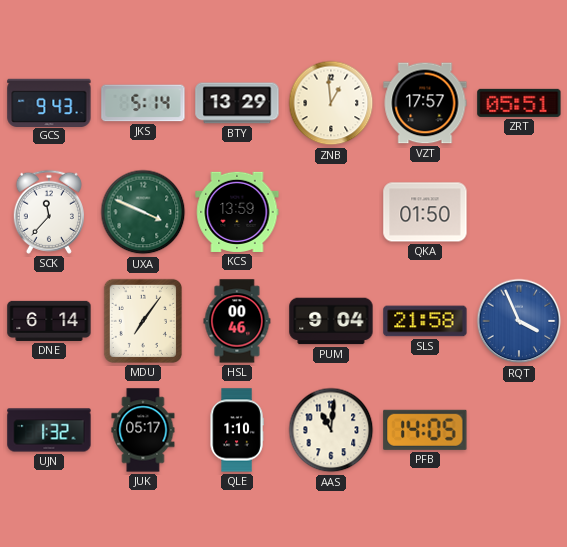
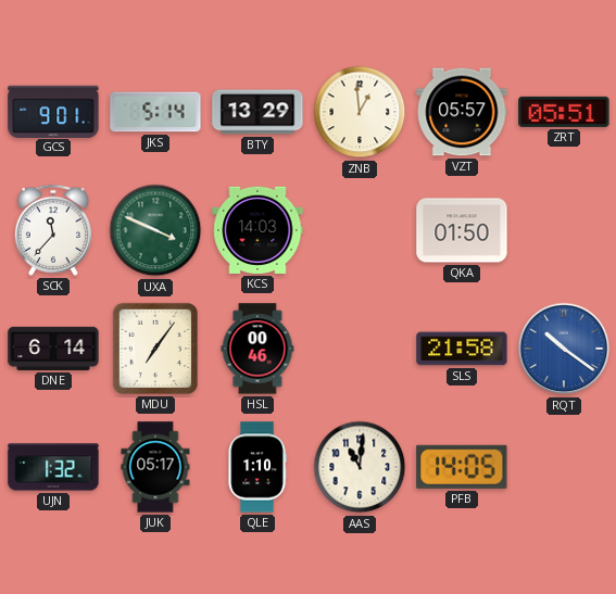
GCS: 9:43 -> 9:01 (53, 111)
VZT: 17:57 -> 05:57 (462, 112)
KCS: 13:59 -> 14:03 (257, 230)
PUM: 9:04 -> none (331, 321)
RQT: 3:56 -> 10:21 (564, 349)
